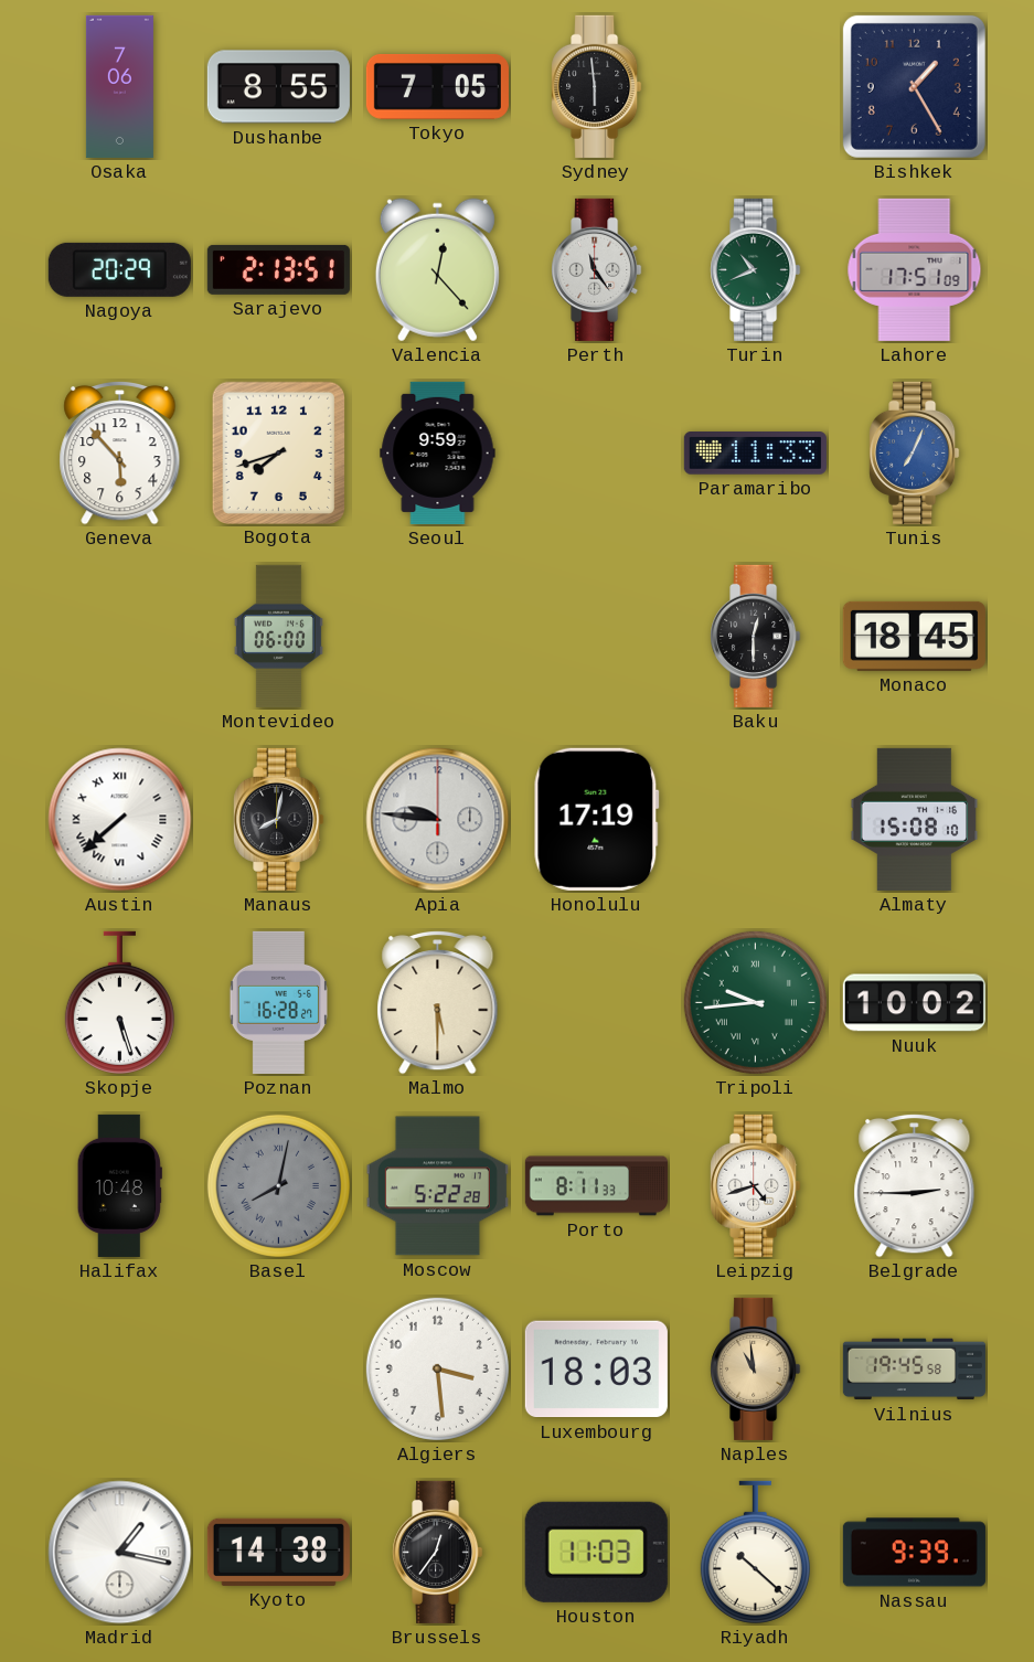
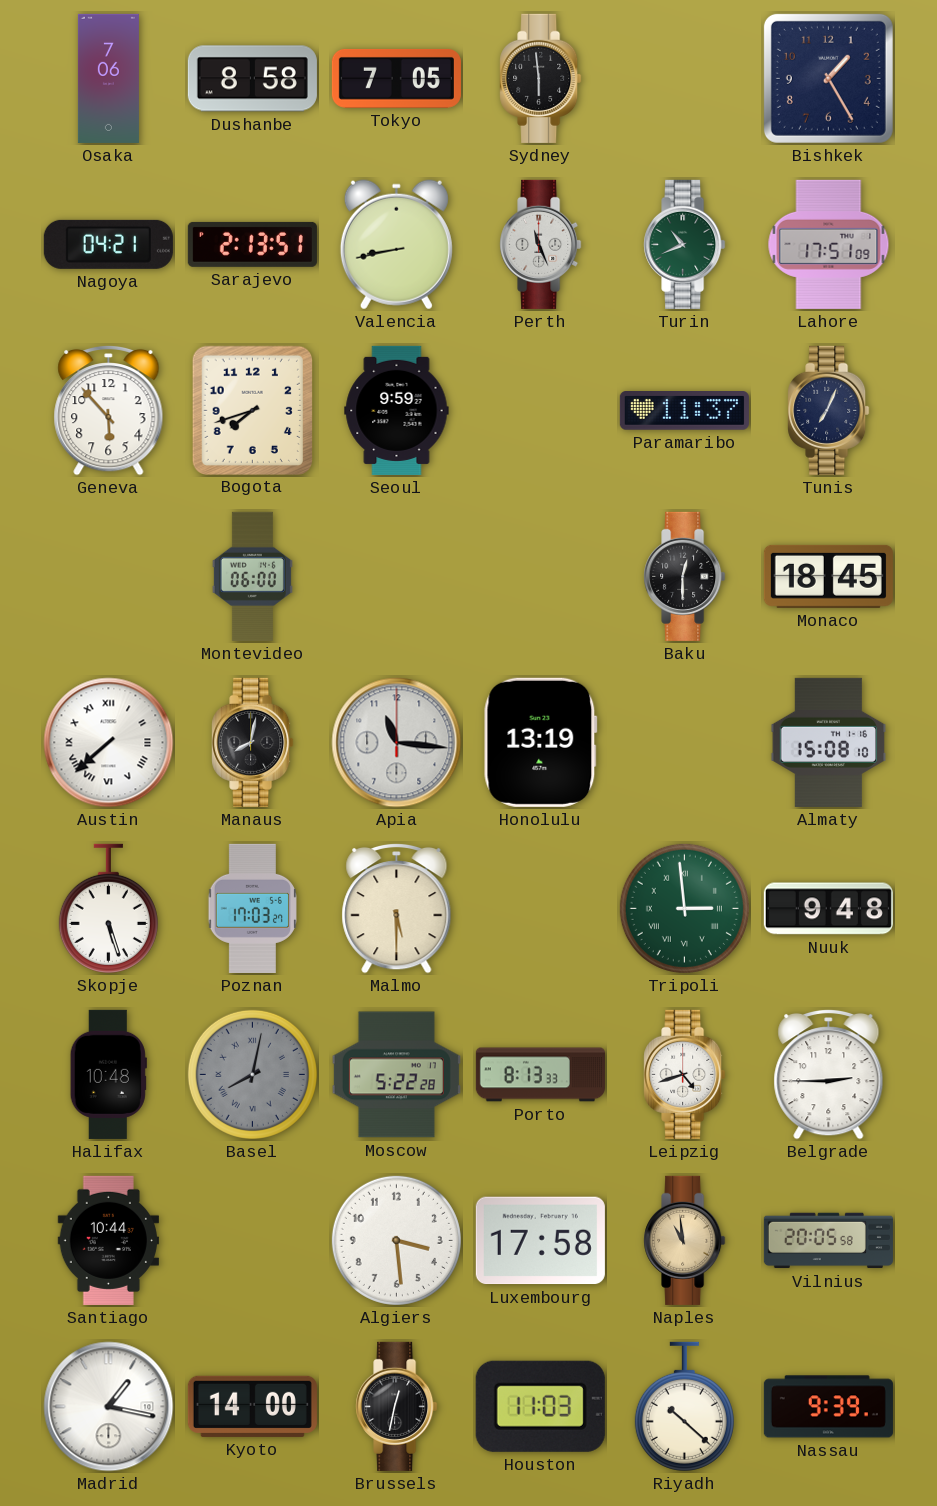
Dushanbe: 8:55 -> 8:58 (252, 79)
Nagoya: 20:29 -> 04:21 (108, 244)
Valencia: 12:23 -> 8:43 (396, 245)
Perth: 11:24 -> 11:26 (541, 244)
Paramaribo: 11:33 -> 11:37 (684, 411)
Tunis dial: blue -> navy (829, 410)
Apia: 9:46 -> 11:16 (397, 743)
Honolulu: 17:19 -> 13:19 (540, 742)
Poznan: 16:28 -> 17:03 (252, 908)
Tripoli: 9:44 -> 2:59 (684, 908)
Nuuk: 10:02 -> 9:48 (828, 909)
Porto: 8:11 -> 8:13 (540, 1075)
Santiago: none -> 10:44 (108, 1240)
Luxembourg: 18:03 -> 17:58 (540, 1241)
Vilnius: 19:45 -> 20:05 (828, 1241)
Kyoto: 14:38 -> 14:00 (252, 1406)
Brussels: 12:36 -> 12:32 (397, 1406)
